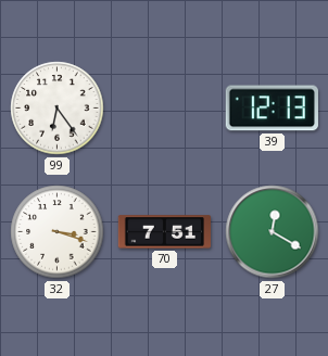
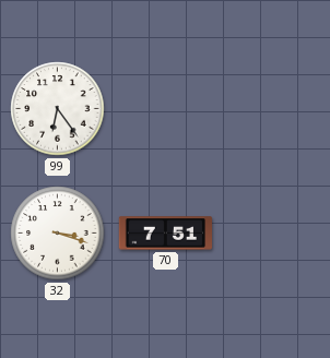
39: 12:13 -> none (272, 109)
27: 12:20 -> none (273, 232)
